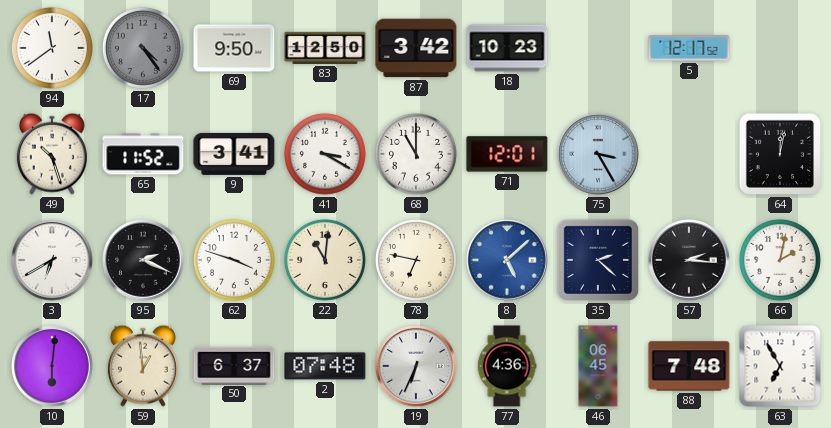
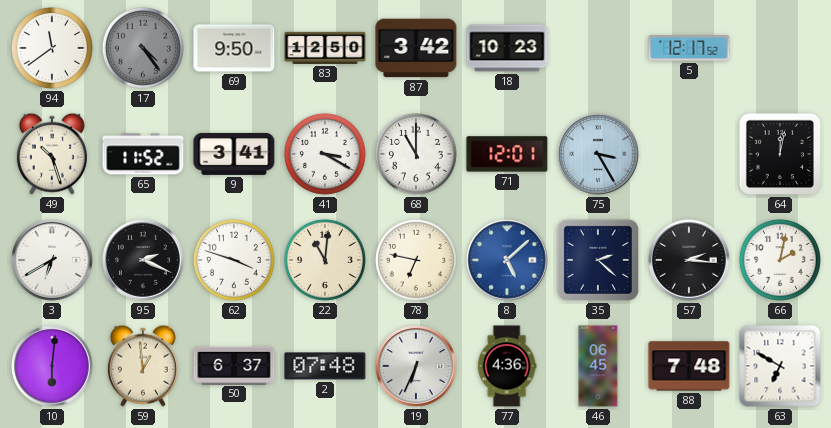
63: 6:55 -> 6:50 (780, 366)
